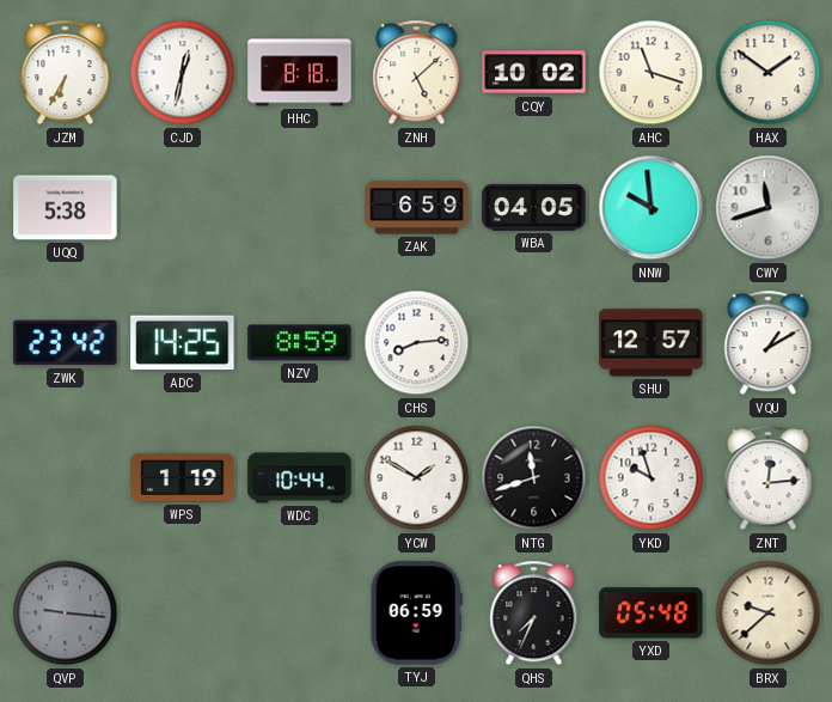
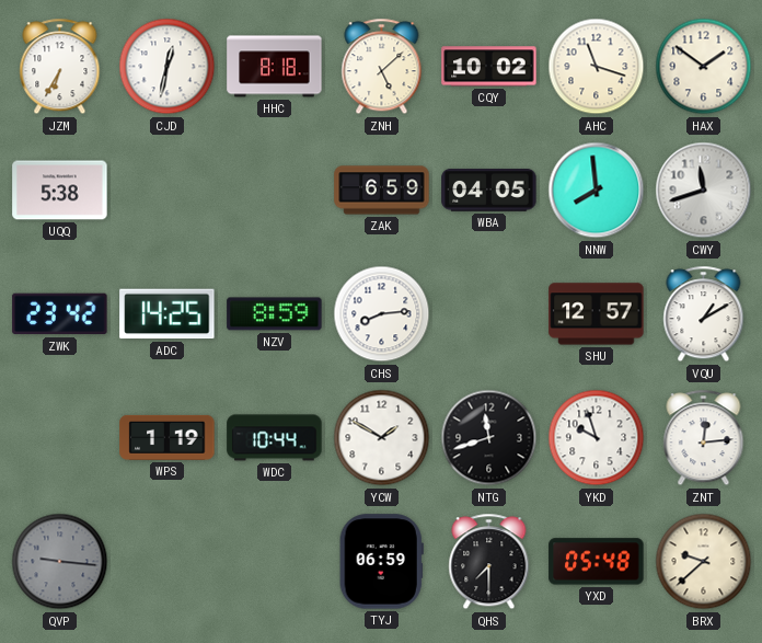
NNW: 9:59 -> 7:59 (597, 191)
QHS: 7:34 -> 7:30 (489, 562)
